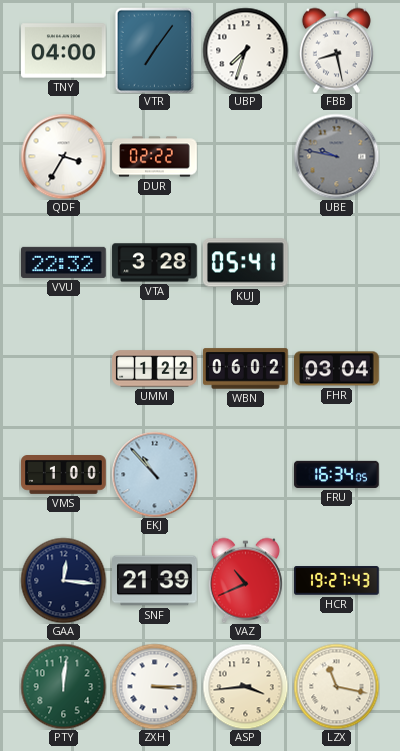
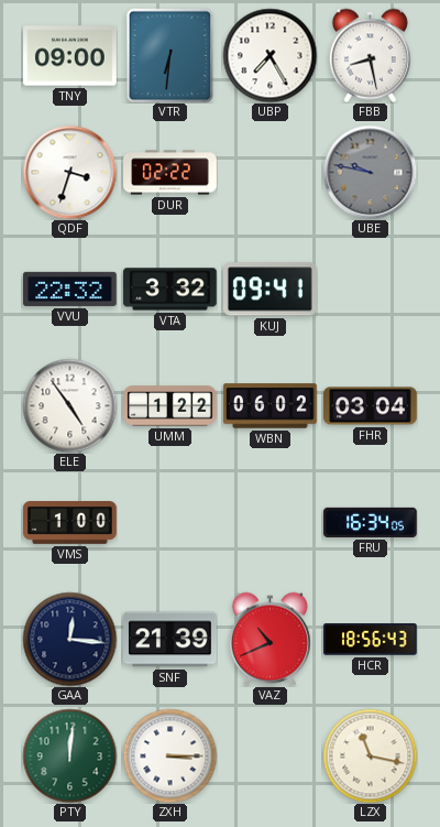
TNY: 04:00 -> 09:00 (70, 56)
VTR: 7:06 -> 6:31 (170, 55)
UBP: 7:33 -> 7:25 (269, 55)
QDF: 3:35 -> 3:33 (69, 172)
VTA: 3:28 -> 3:32 (170, 290)
KUJ: 05:41 -> 09:41 (271, 290)
ELE: none -> 4:54 (69, 405)
EKJ: 10:53 -> none (154, 474)
HCR: 19:27 -> 18:56 (371, 640)
ASP: 3:44 -> none (245, 686)
